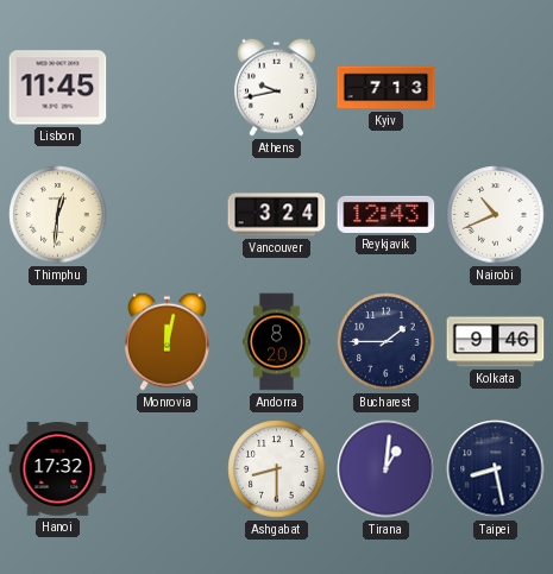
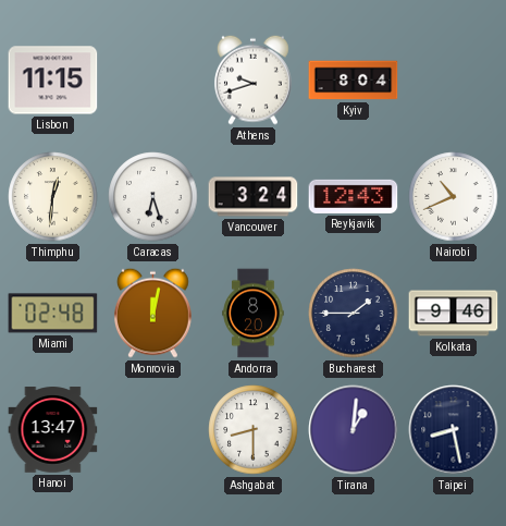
Lisbon: 11:45 -> 11:15 (53, 81)
Athens: 9:43 -> 9:42 (254, 79)
Kyiv: 7:13 -> 8:04 (354, 81)
Caracas: none -> 6:27 (153, 197)
Miami: none -> 02:48 (53, 314)
Hanoi: 17:32 -> 13:47 (53, 430)
